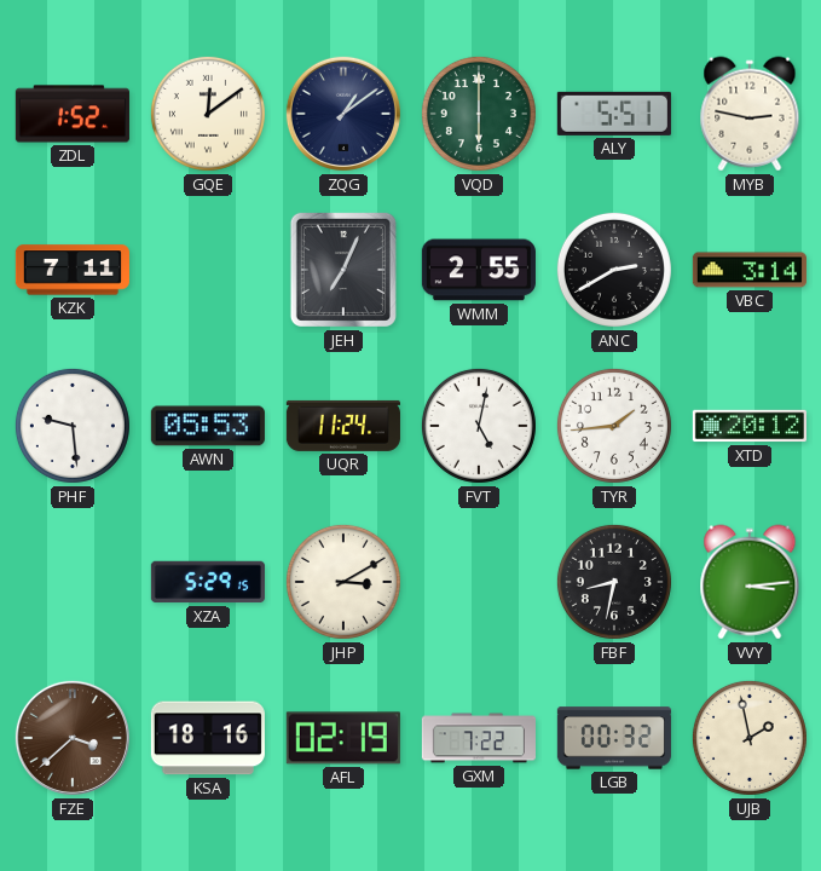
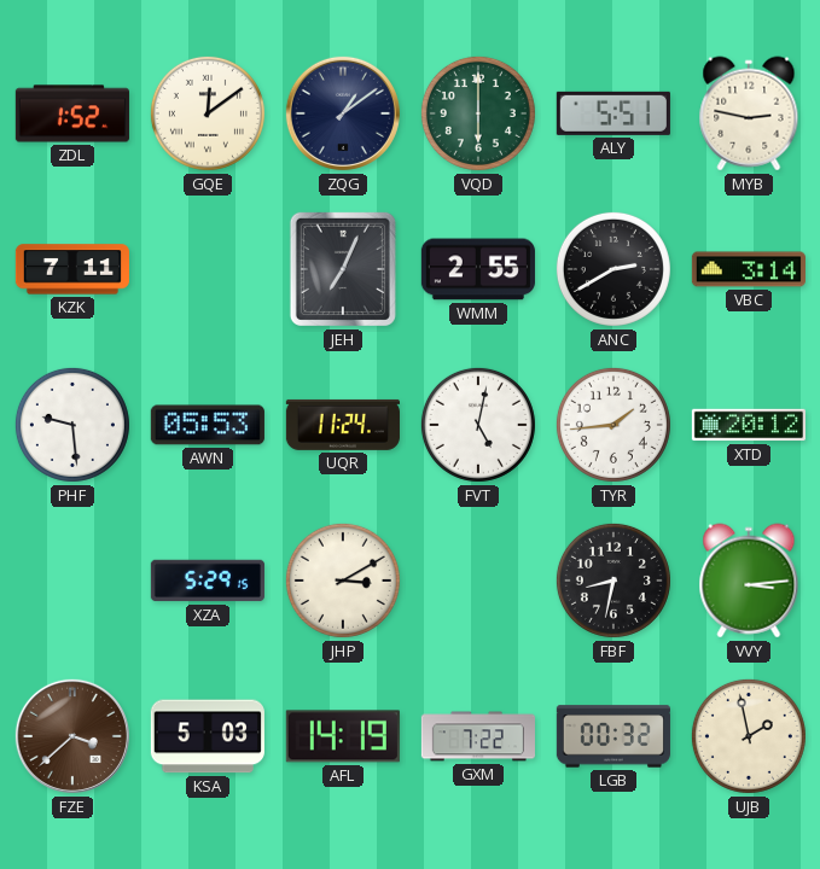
KSA: 18:16 -> 5:03 (208, 736)
AFL: 02:19 -> 14:19 (343, 736)
